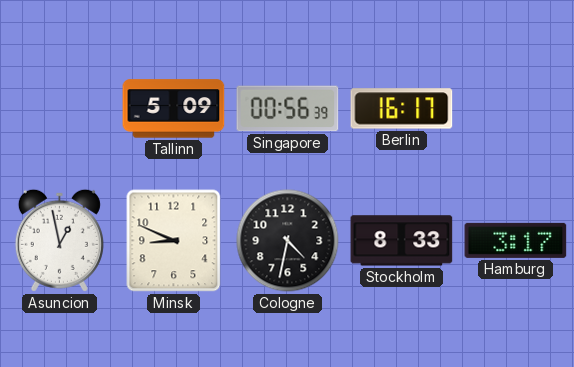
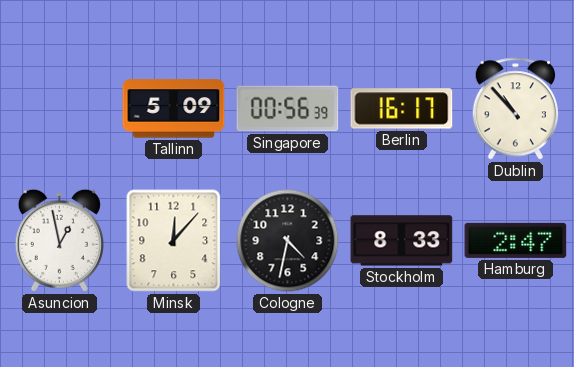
Dublin: none -> 10:53 (516, 109)
Minsk: 8:49 -> 12:07 (174, 241)
Hamburg: 3:17 -> 2:47 (516, 240)
